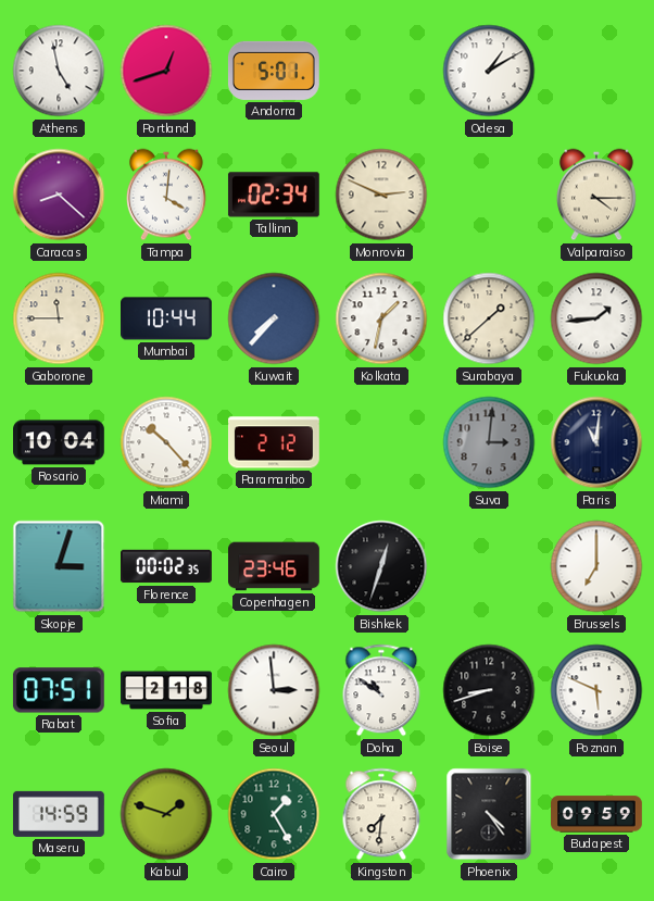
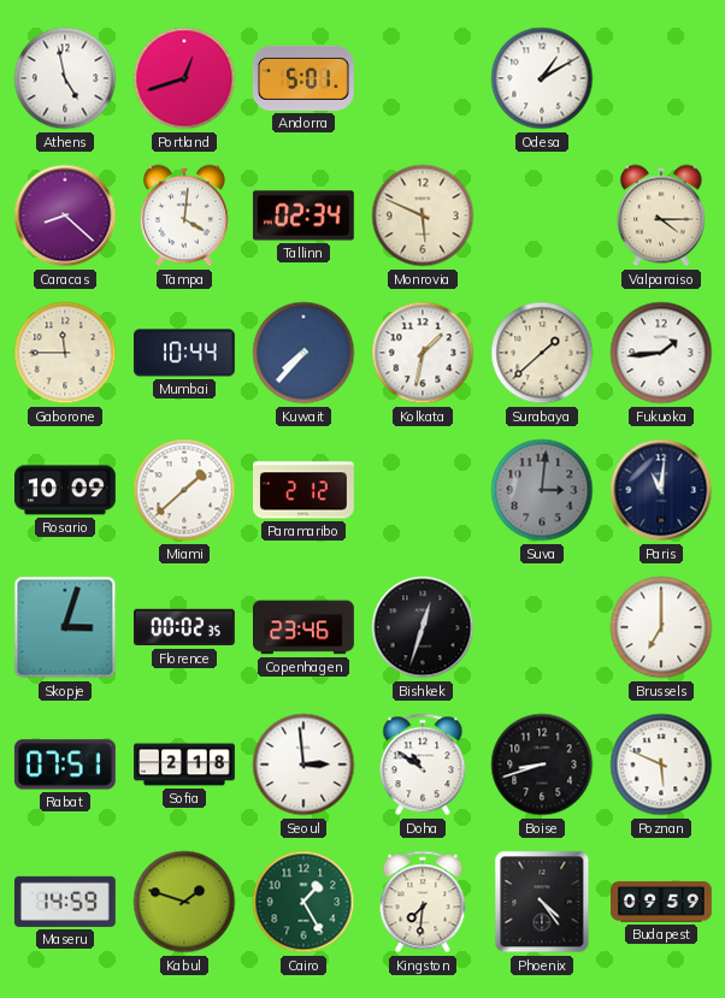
Monrovia: 2:49 -> 5:49 (423, 215)
Rosario: 10:04 -> 10:09 (66, 490)
Miami: 10:23 -> 1:38 (184, 490)
